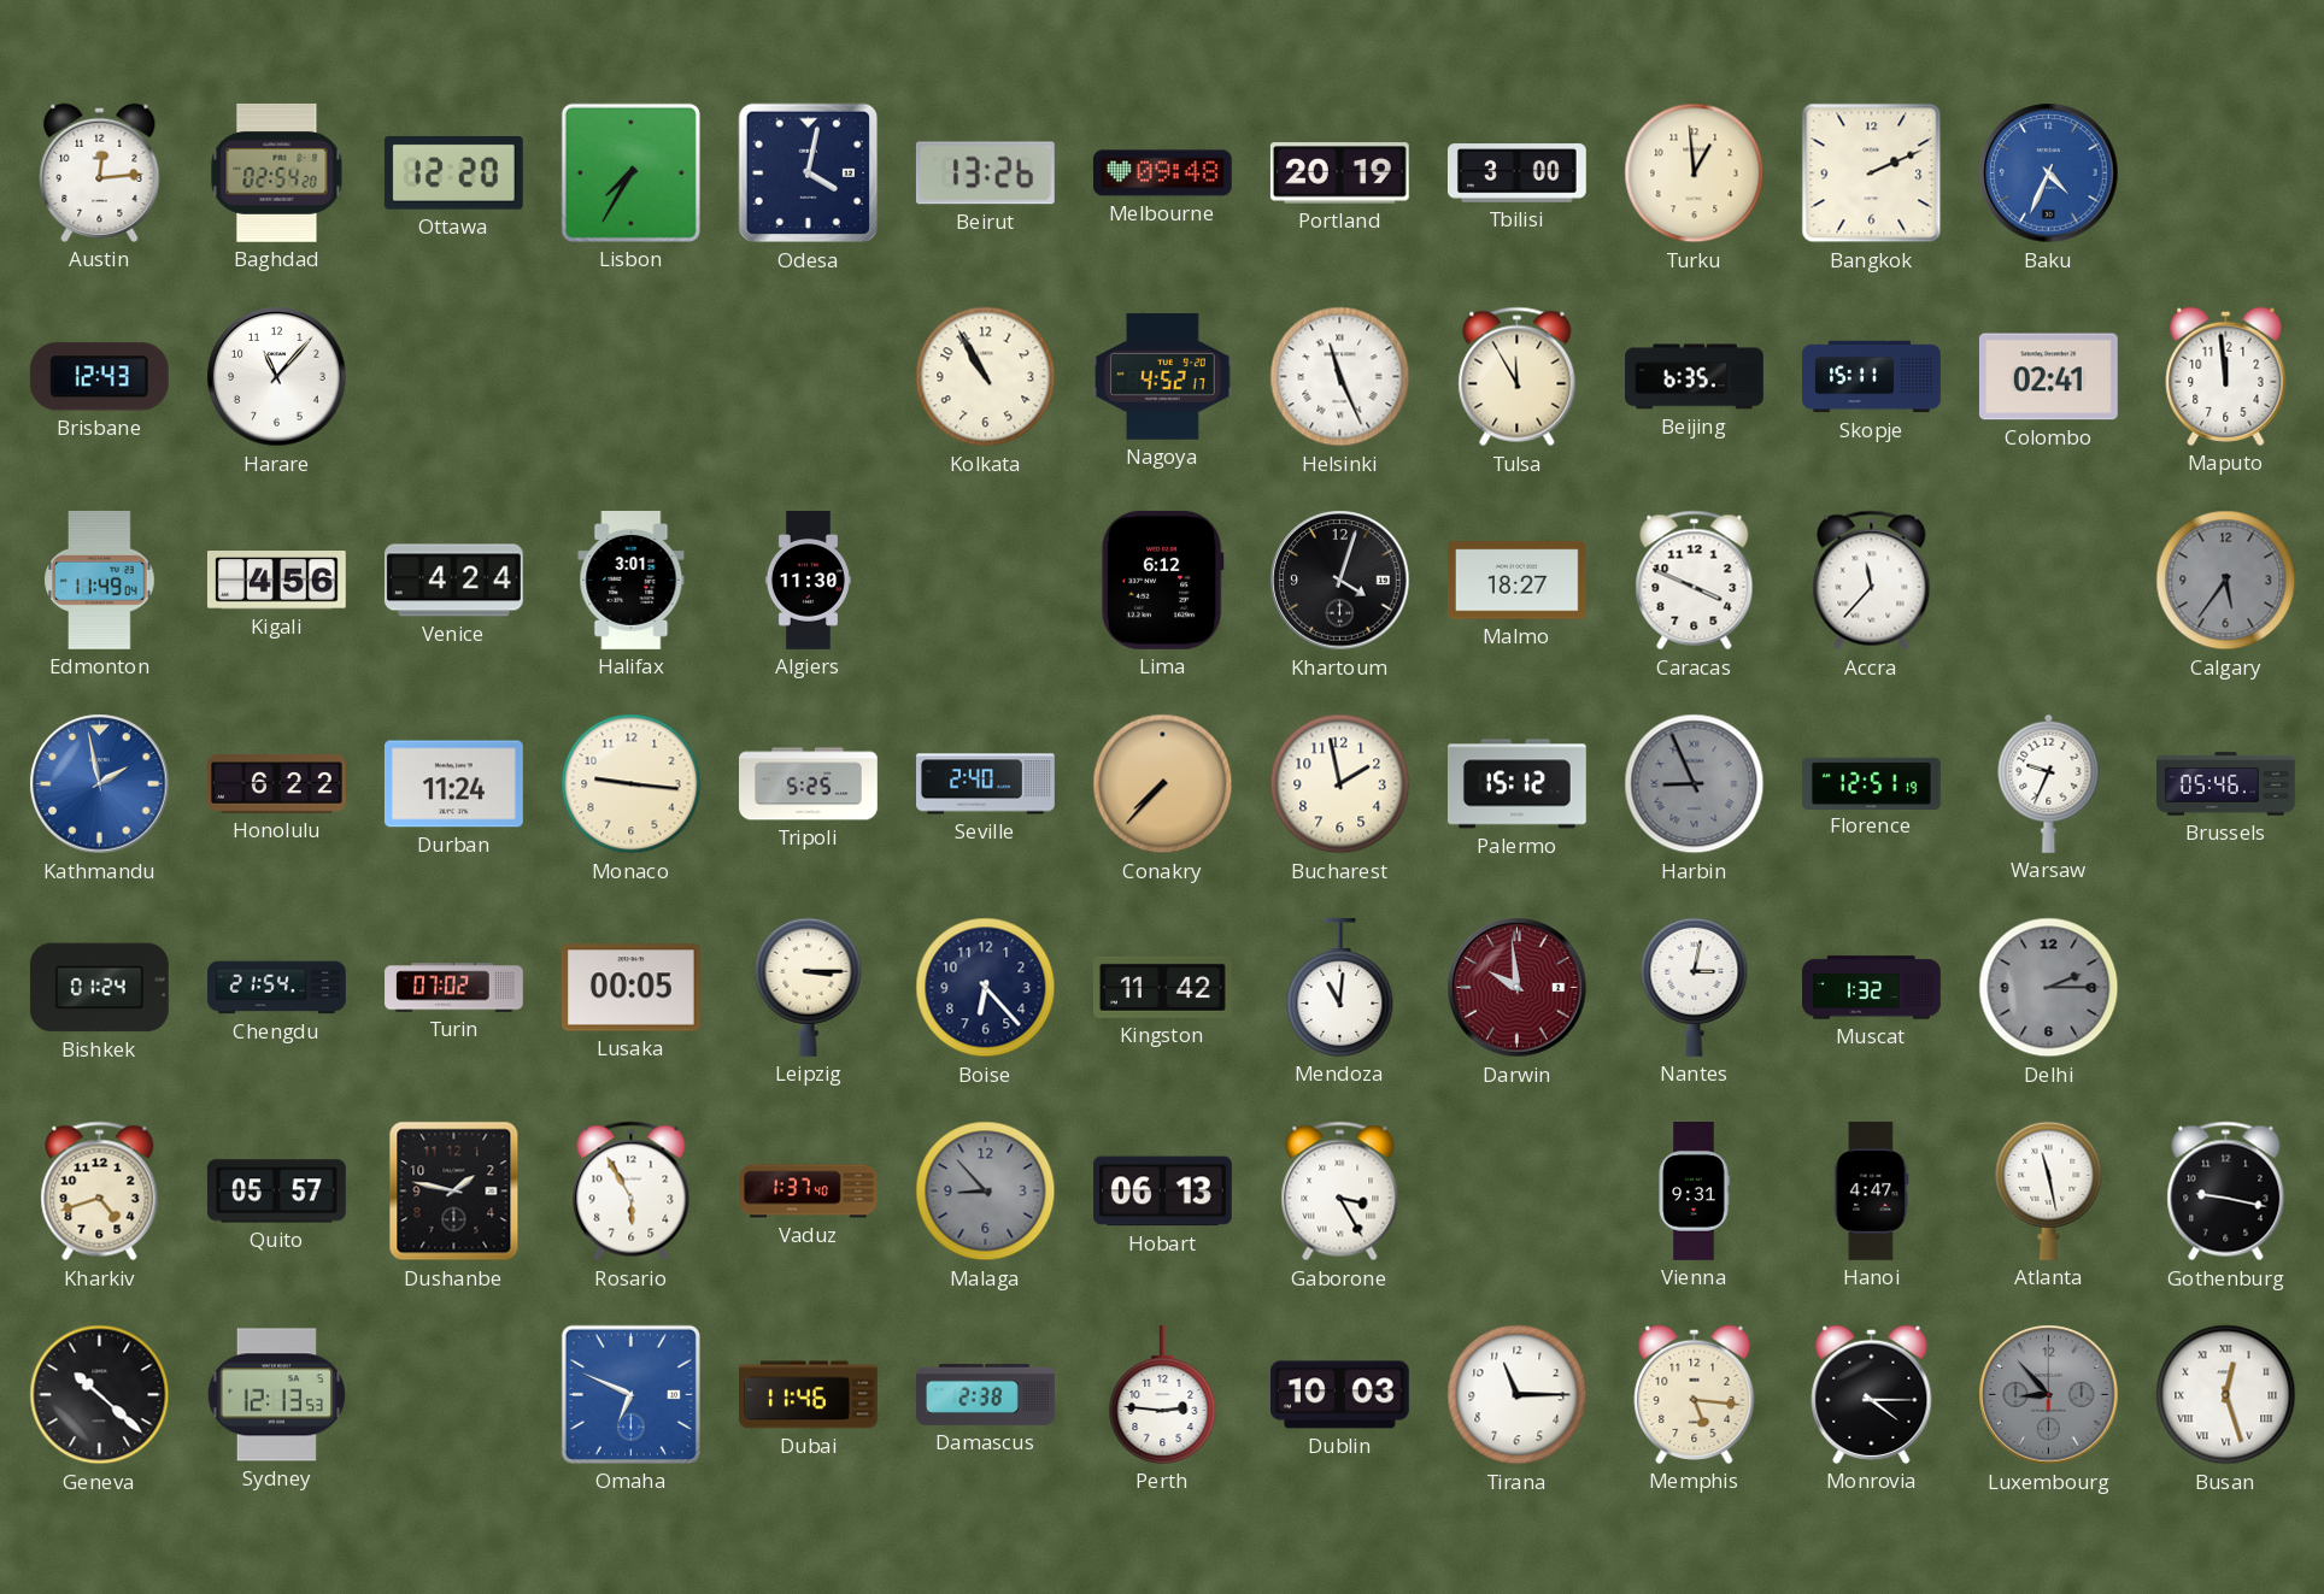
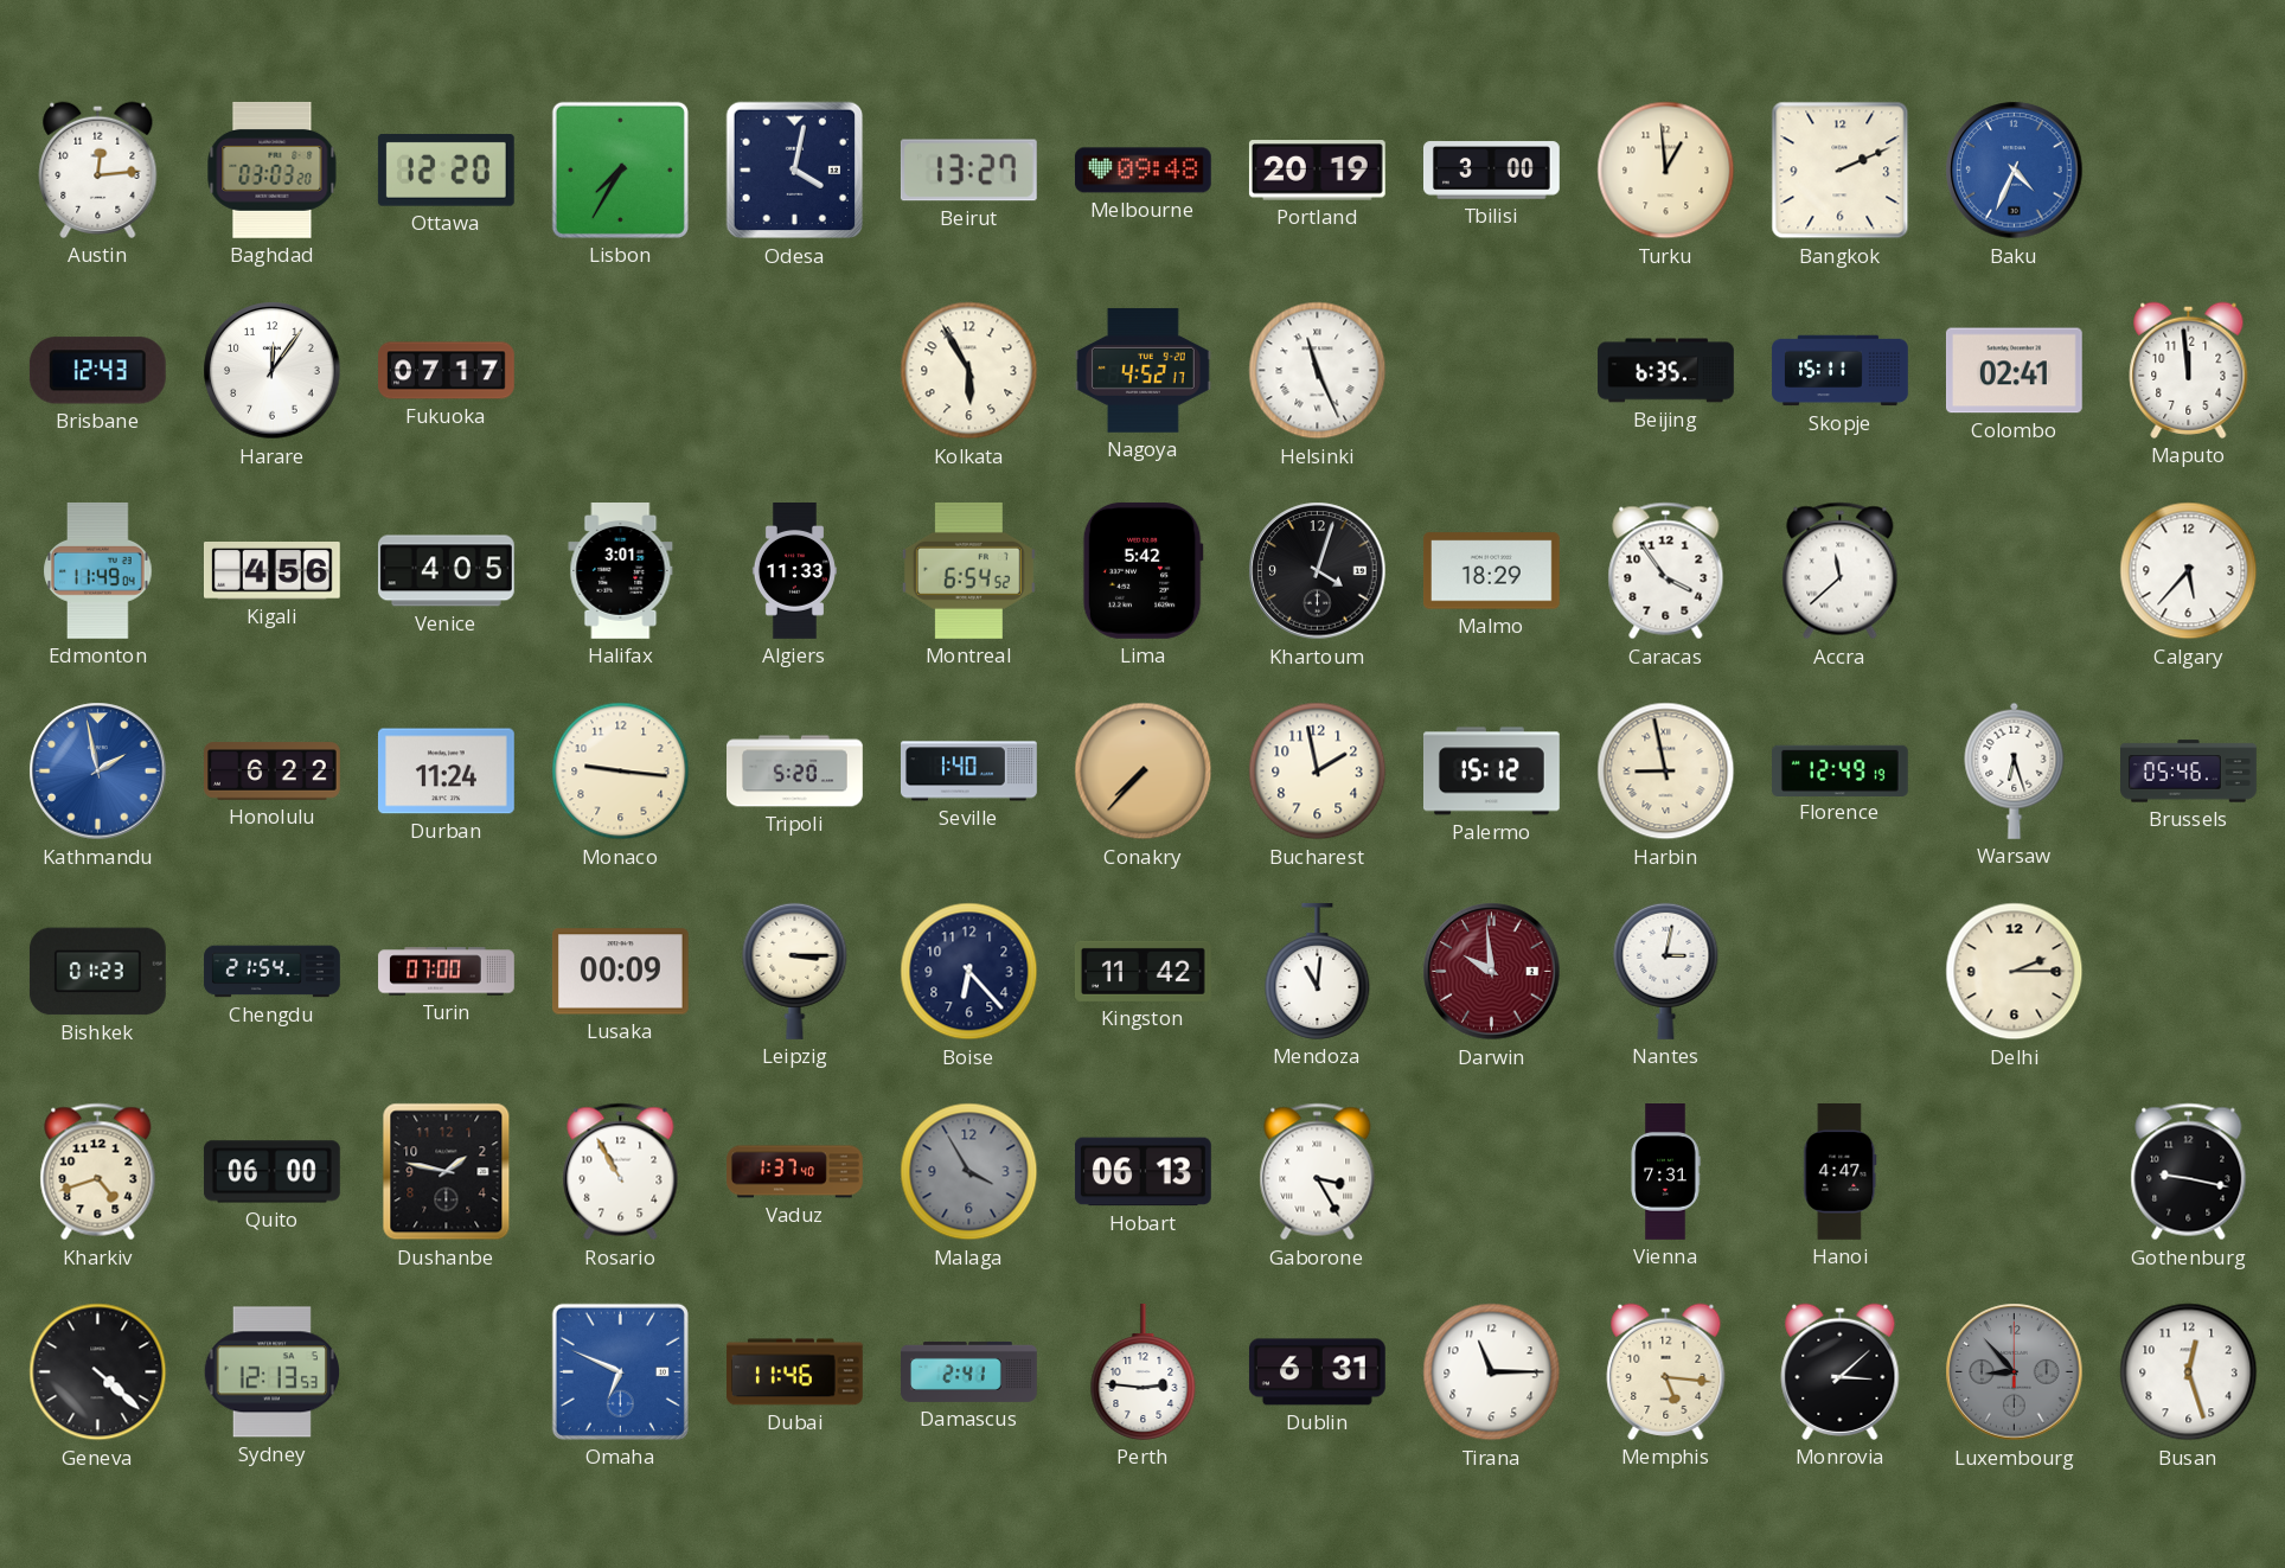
Baghdad: 02:54 -> 03:03 (273, 169)
Beirut: 13:26 -> 13:27 (968, 171)
Harare: 11:07 -> 12:06 (273, 371)
Fukuoka: none -> 07:17 (447, 371)
Kolkata: 10:55 -> 5:55 (969, 371)
Tulsa: 11:55 -> none (1518, 377)
Venice: 4:24 -> 4:05 (446, 571)
Algiers: 11:30 -> 11:33 (794, 571)
Montreal: none -> 6:54 (968, 570)
Lima: 6:12 -> 5:42 (1142, 570)
Malmo: 18:27 -> 18:29 (1491, 571)
Caracas: 3:49 -> 3:54 (1666, 571)
Accra: 11:37 -> 11:38 (1841, 571)
Calgary: 5:36 -> 5:37 (2189, 571)
Calgary dial: grey -> white (2189, 571)
Tripoli: 5:25 -> 5:20 (795, 772)
Seville: 2:40 -> 1:40 (969, 772)
Harbin: 8:56 -> 8:58 (1666, 772)
Harbin dial: grey -> cream (1666, 772)
Florence: 12:51 -> 12:49 (1841, 770)
Warsaw: 9:34 -> 6:27 (2015, 770)
Bishkek: 01:24 -> 01:23 (97, 972)
Turin: 07:02 -> 07:00 (447, 972)
Lusaka: 00:05 -> 00:09 (620, 972)
Muscat: 1:32 -> none (1872, 988)
Delhi dial: grey -> cream (2015, 972)
Quito: 05:57 -> 06:00 (273, 1172)
Rosario: 5:55 -> 10:55 (621, 1172)
Malaga: 8:53 -> 3:55 (969, 1172)
Vienna: 9:31 -> 7:31 (1665, 1172)
Atlanta: 11:28 -> none (2049, 1190)
Geneva: 10:22 -> 4:22 (98, 1372)
Damascus: 2:38 -> 2:41 (969, 1371)
Dublin: 10:03 -> 6:31 (1317, 1372)
Monrovia: 4:15 -> 3:08 (1841, 1371)
Busan numerals: Roman -> Arabic (2189, 1372)
